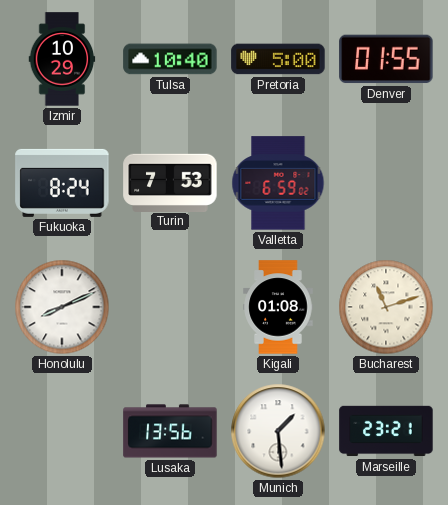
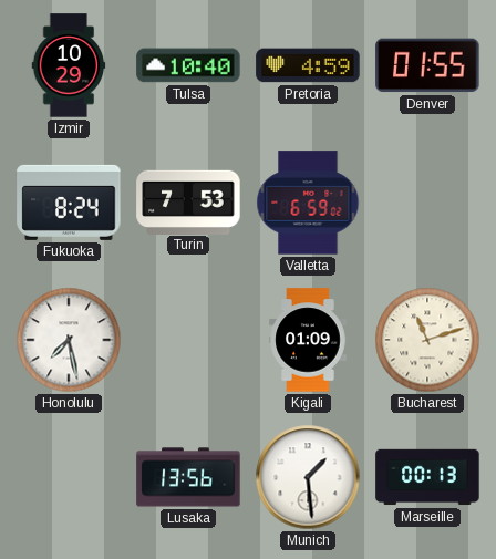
Pretoria: 5:00 -> 4:59 (308, 65)
Honolulu: 8:11 -> 7:28 (69, 340)
Kigali: 01:08 -> 01:09 (308, 340)
Marseille: 23:21 -> 00:13 (427, 477)
